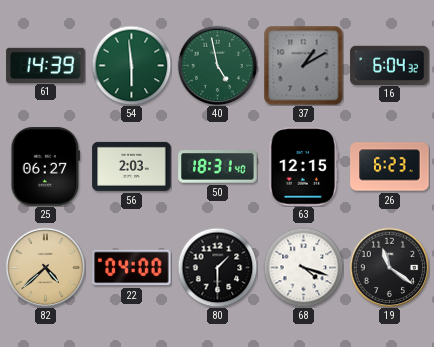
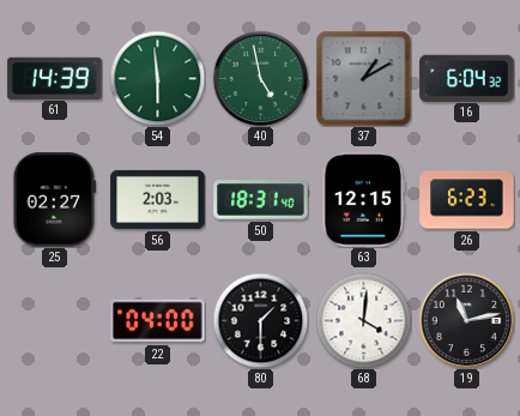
25: 06:27 -> 02:27 (54, 200)
82: 4:38 -> none (45, 267)
68: 4:18 -> 4:01 (363, 320)
19: 11:21 -> 11:13 (466, 320)
